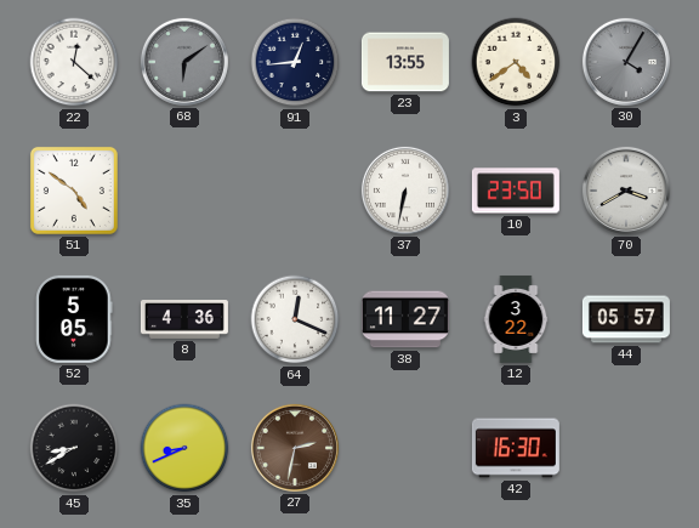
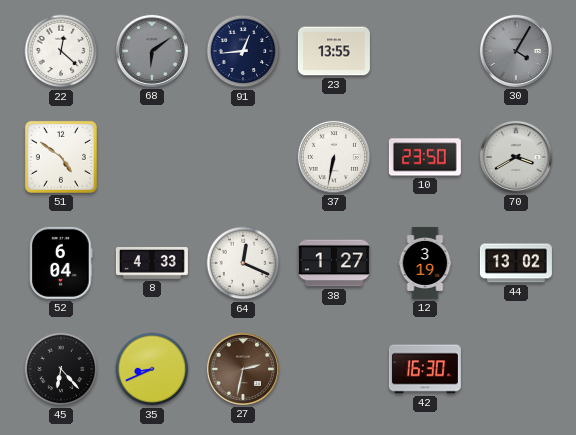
3: 4:39 -> none (516, 62)
52: 5:05 -> 6:04 (61, 263)
8: 4:36 -> 4:33 (152, 264)
38: 11:27 -> 1:27 (334, 263)
12: 3:22 -> 3:19 (425, 263)
44: 05:57 -> 13:02 (516, 263)
45: 8:40 -> 6:23 (61, 369)
